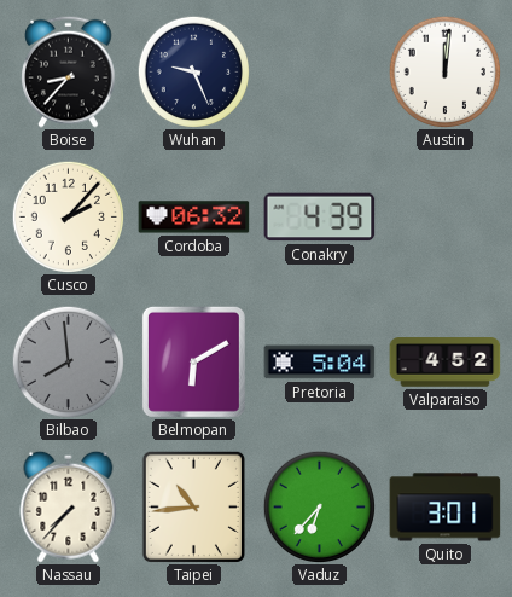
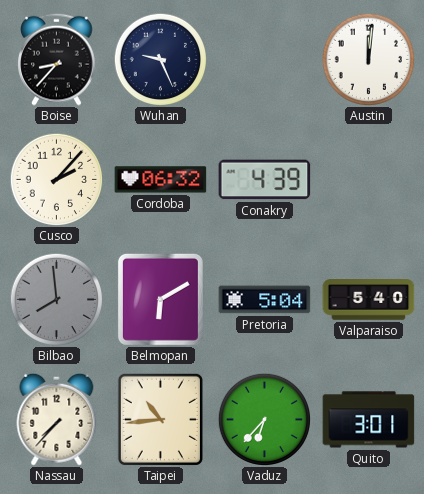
Valparaiso: 4:52 -> 5:40 (369, 300)
